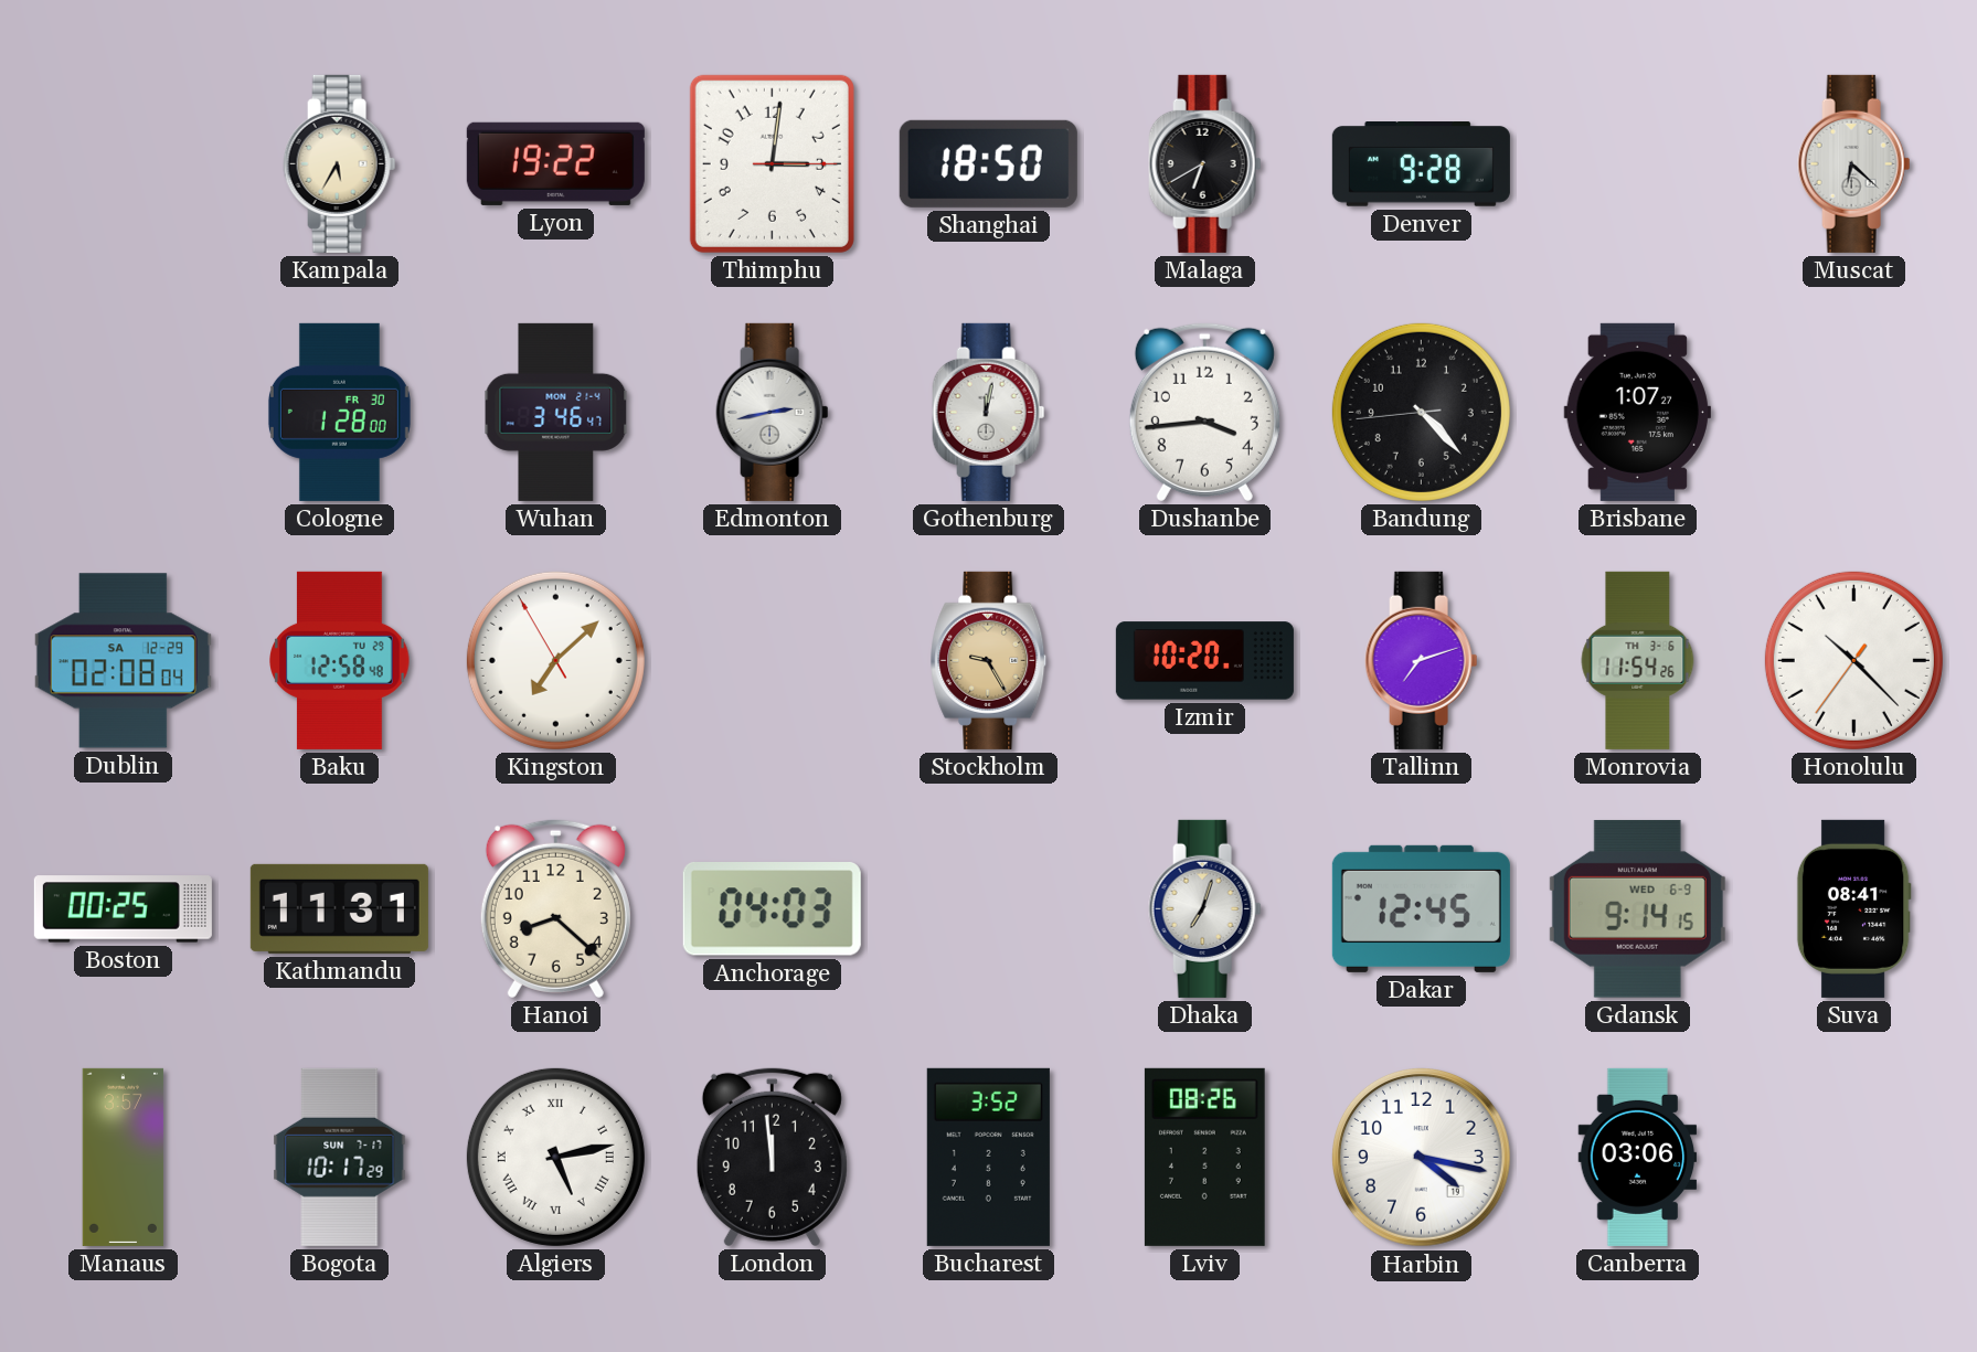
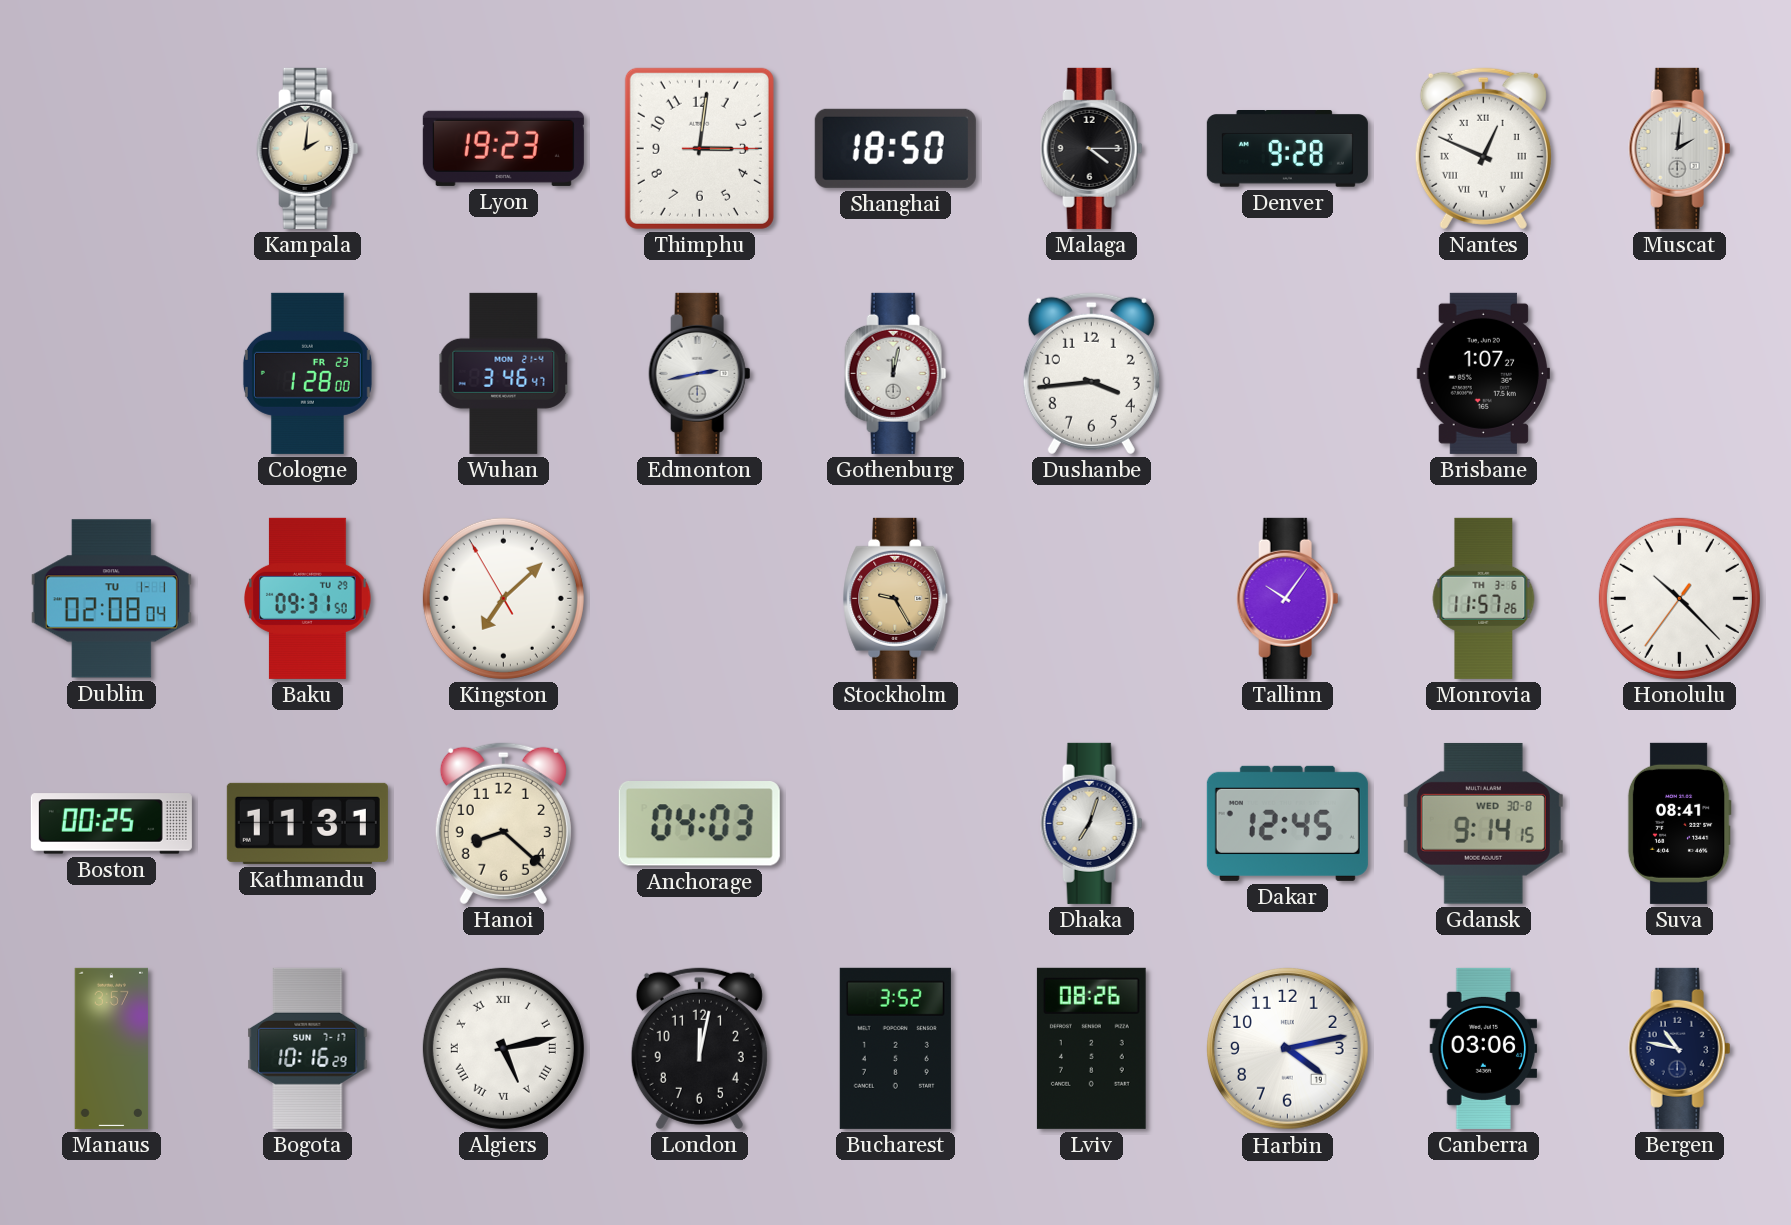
Kampala: 5:35 -> 2:01 (308, 148)
Lyon: 19:22 -> 19:23 (503, 148)
Malaga: 6:40 -> 4:15 (1092, 148)
Nantes: none -> 12:49 (1483, 148)
Muscat: 6:22 -> 2:01 (1680, 148)
Cologne date: FR 30 -> FR 23 (307, 373)
Bandung: 4:22 -> none (1421, 412)
Dublin date: SA 12-29 -> TU 1-1 (111, 599)
Baku: 12:58 -> 09:31 (308, 598)
Izmir: 10:20 -> none (1204, 661)
Tallinn: 7:12 -> 10:06 (1288, 598)
Monrovia: 11:54 -> 11:57 (1484, 598)
Gdansk date: WED 6-9 -> WED 30-8 (1483, 823)
Bogota: 10:17 -> 10:16 (308, 1048)
London: 11:59 -> 12:02 (699, 1048)
Harbin: 4:17 -> 4:13 (1287, 1048)
Bergen: none -> 10:47 (1680, 1048)
